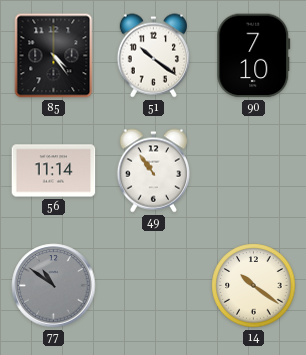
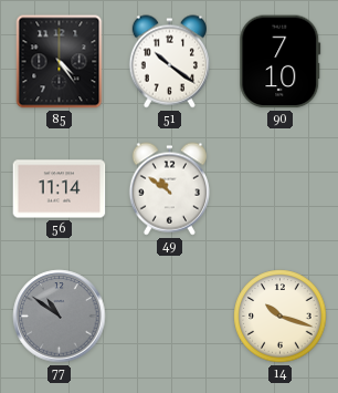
49: 10:54 -> 10:51 (169, 189)
14: 10:21 -> 10:18 (281, 317)
